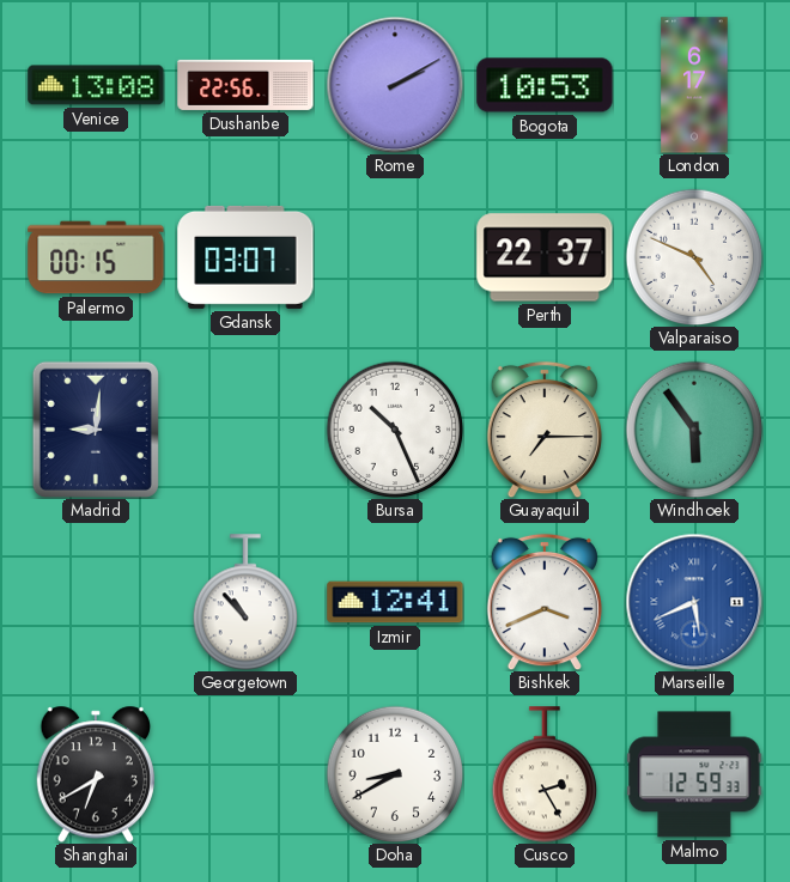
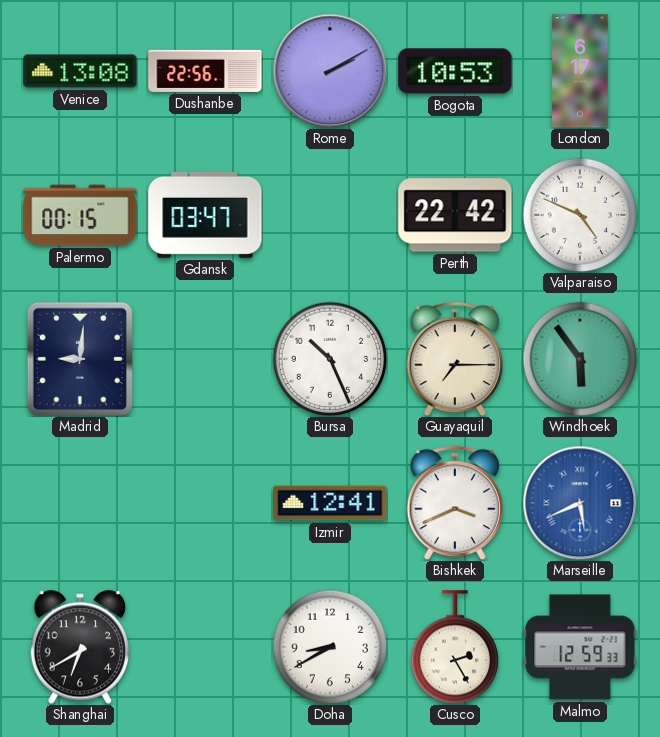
Gdansk: 03:07 -> 03:47 (205, 215)
Perth: 22:37 -> 22:42 (455, 215)
Georgetown: 10:53 -> none (245, 602)
